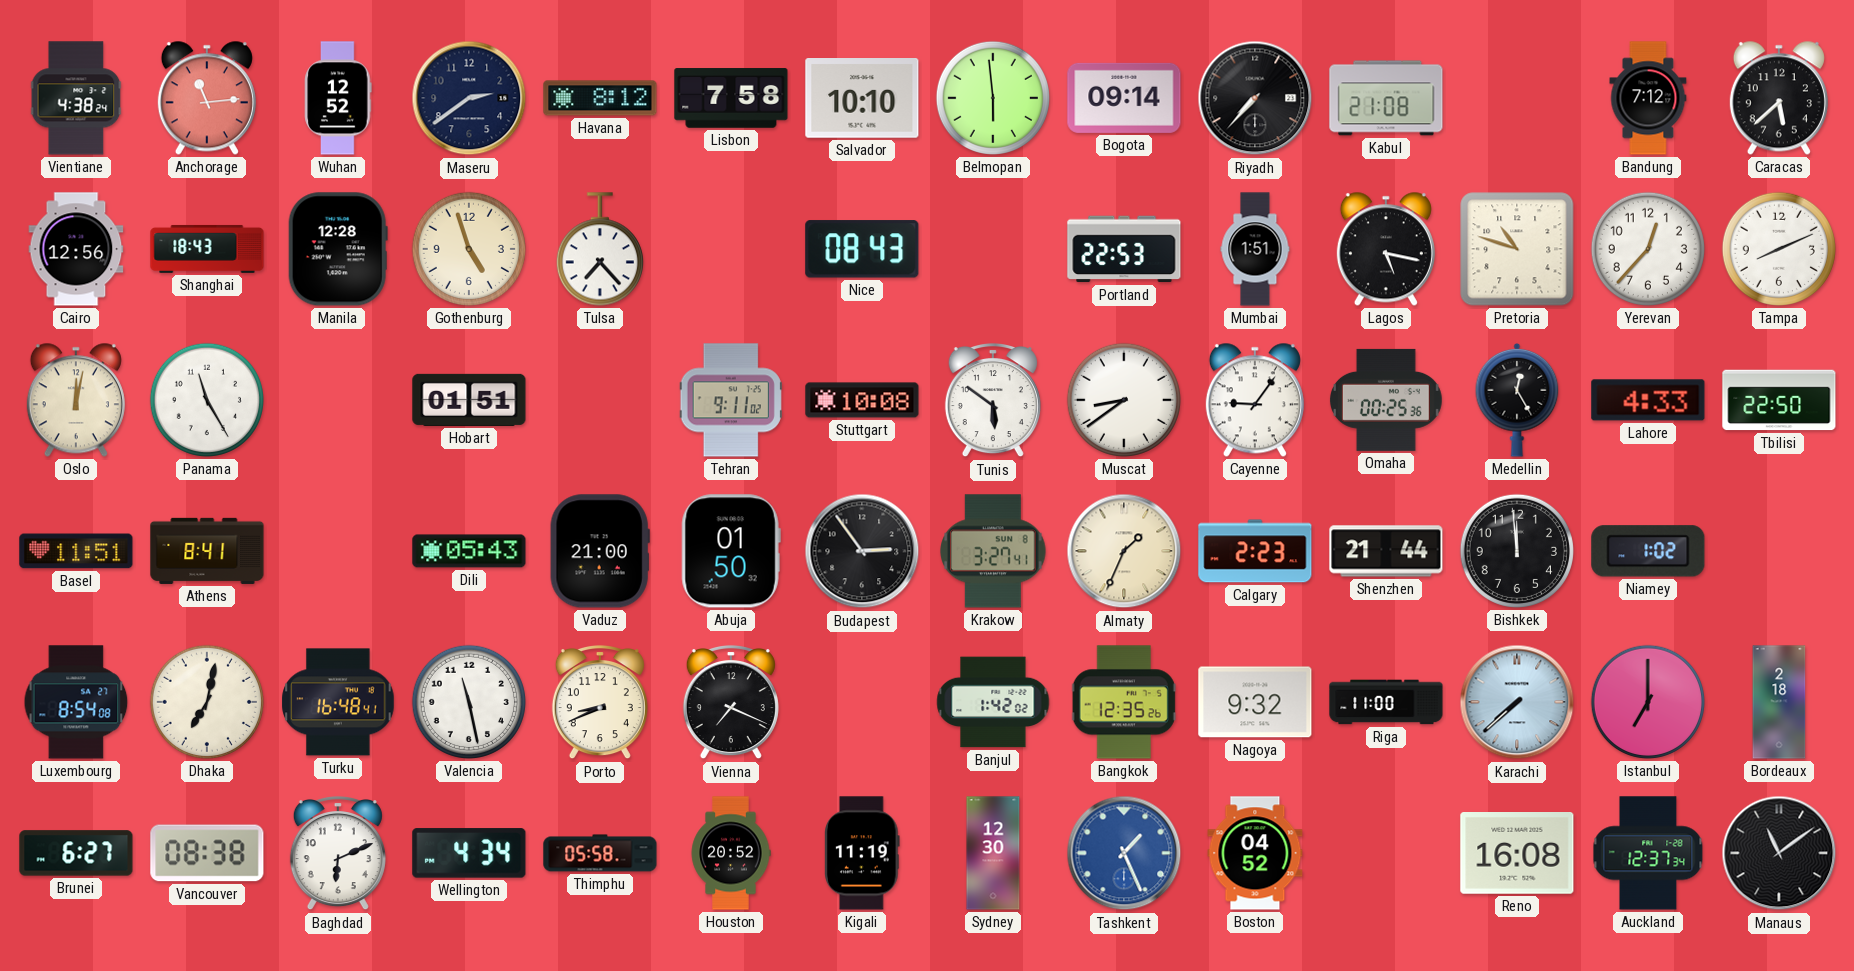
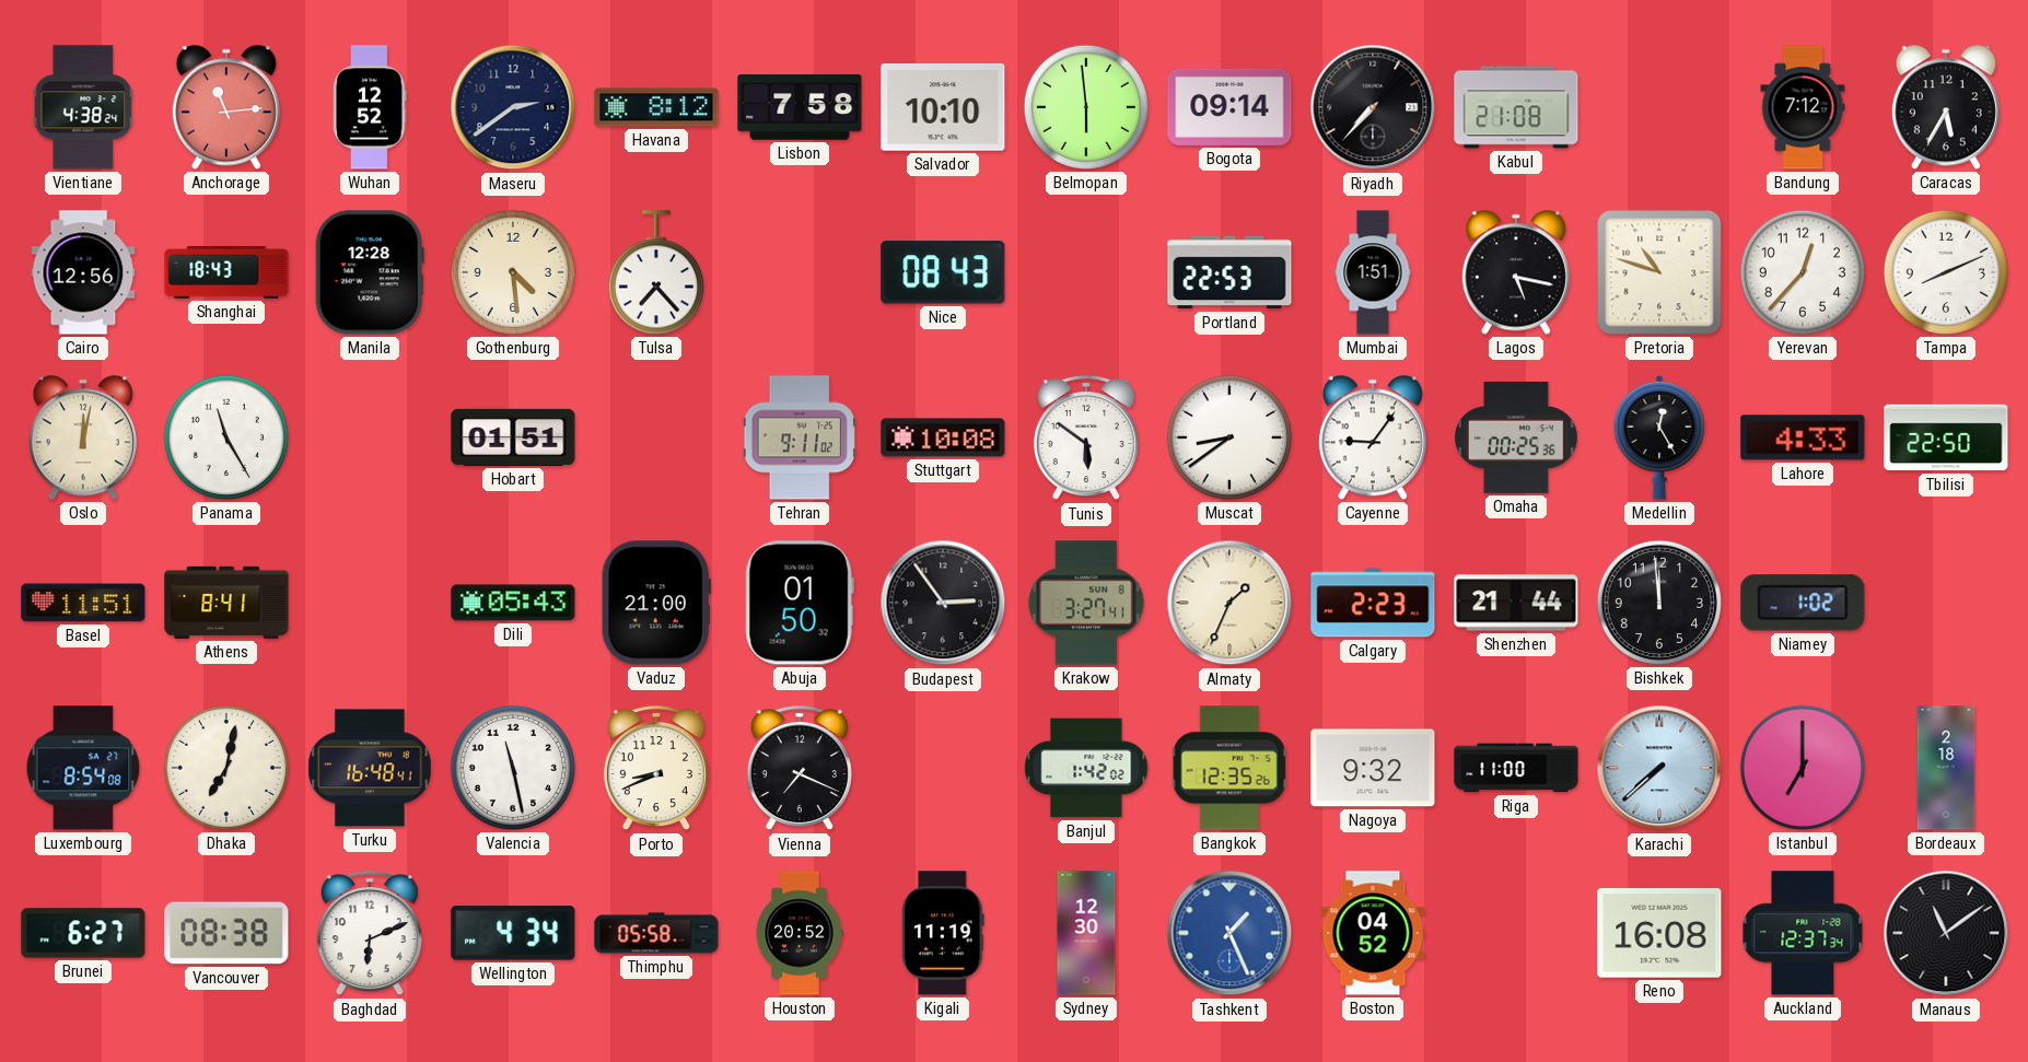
Caracas: 5:38 -> 5:35 (1946, 107)
Gothenburg: 4:57 -> 4:29 (513, 272)
